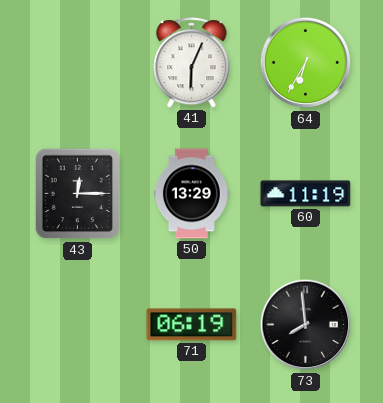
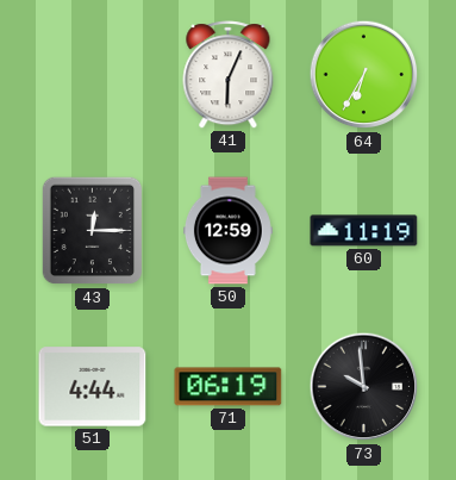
50: 13:29 -> 12:59 (227, 231)
51: none -> 4:44 (93, 387)
73: 7:59 -> 9:59 (364, 387)
